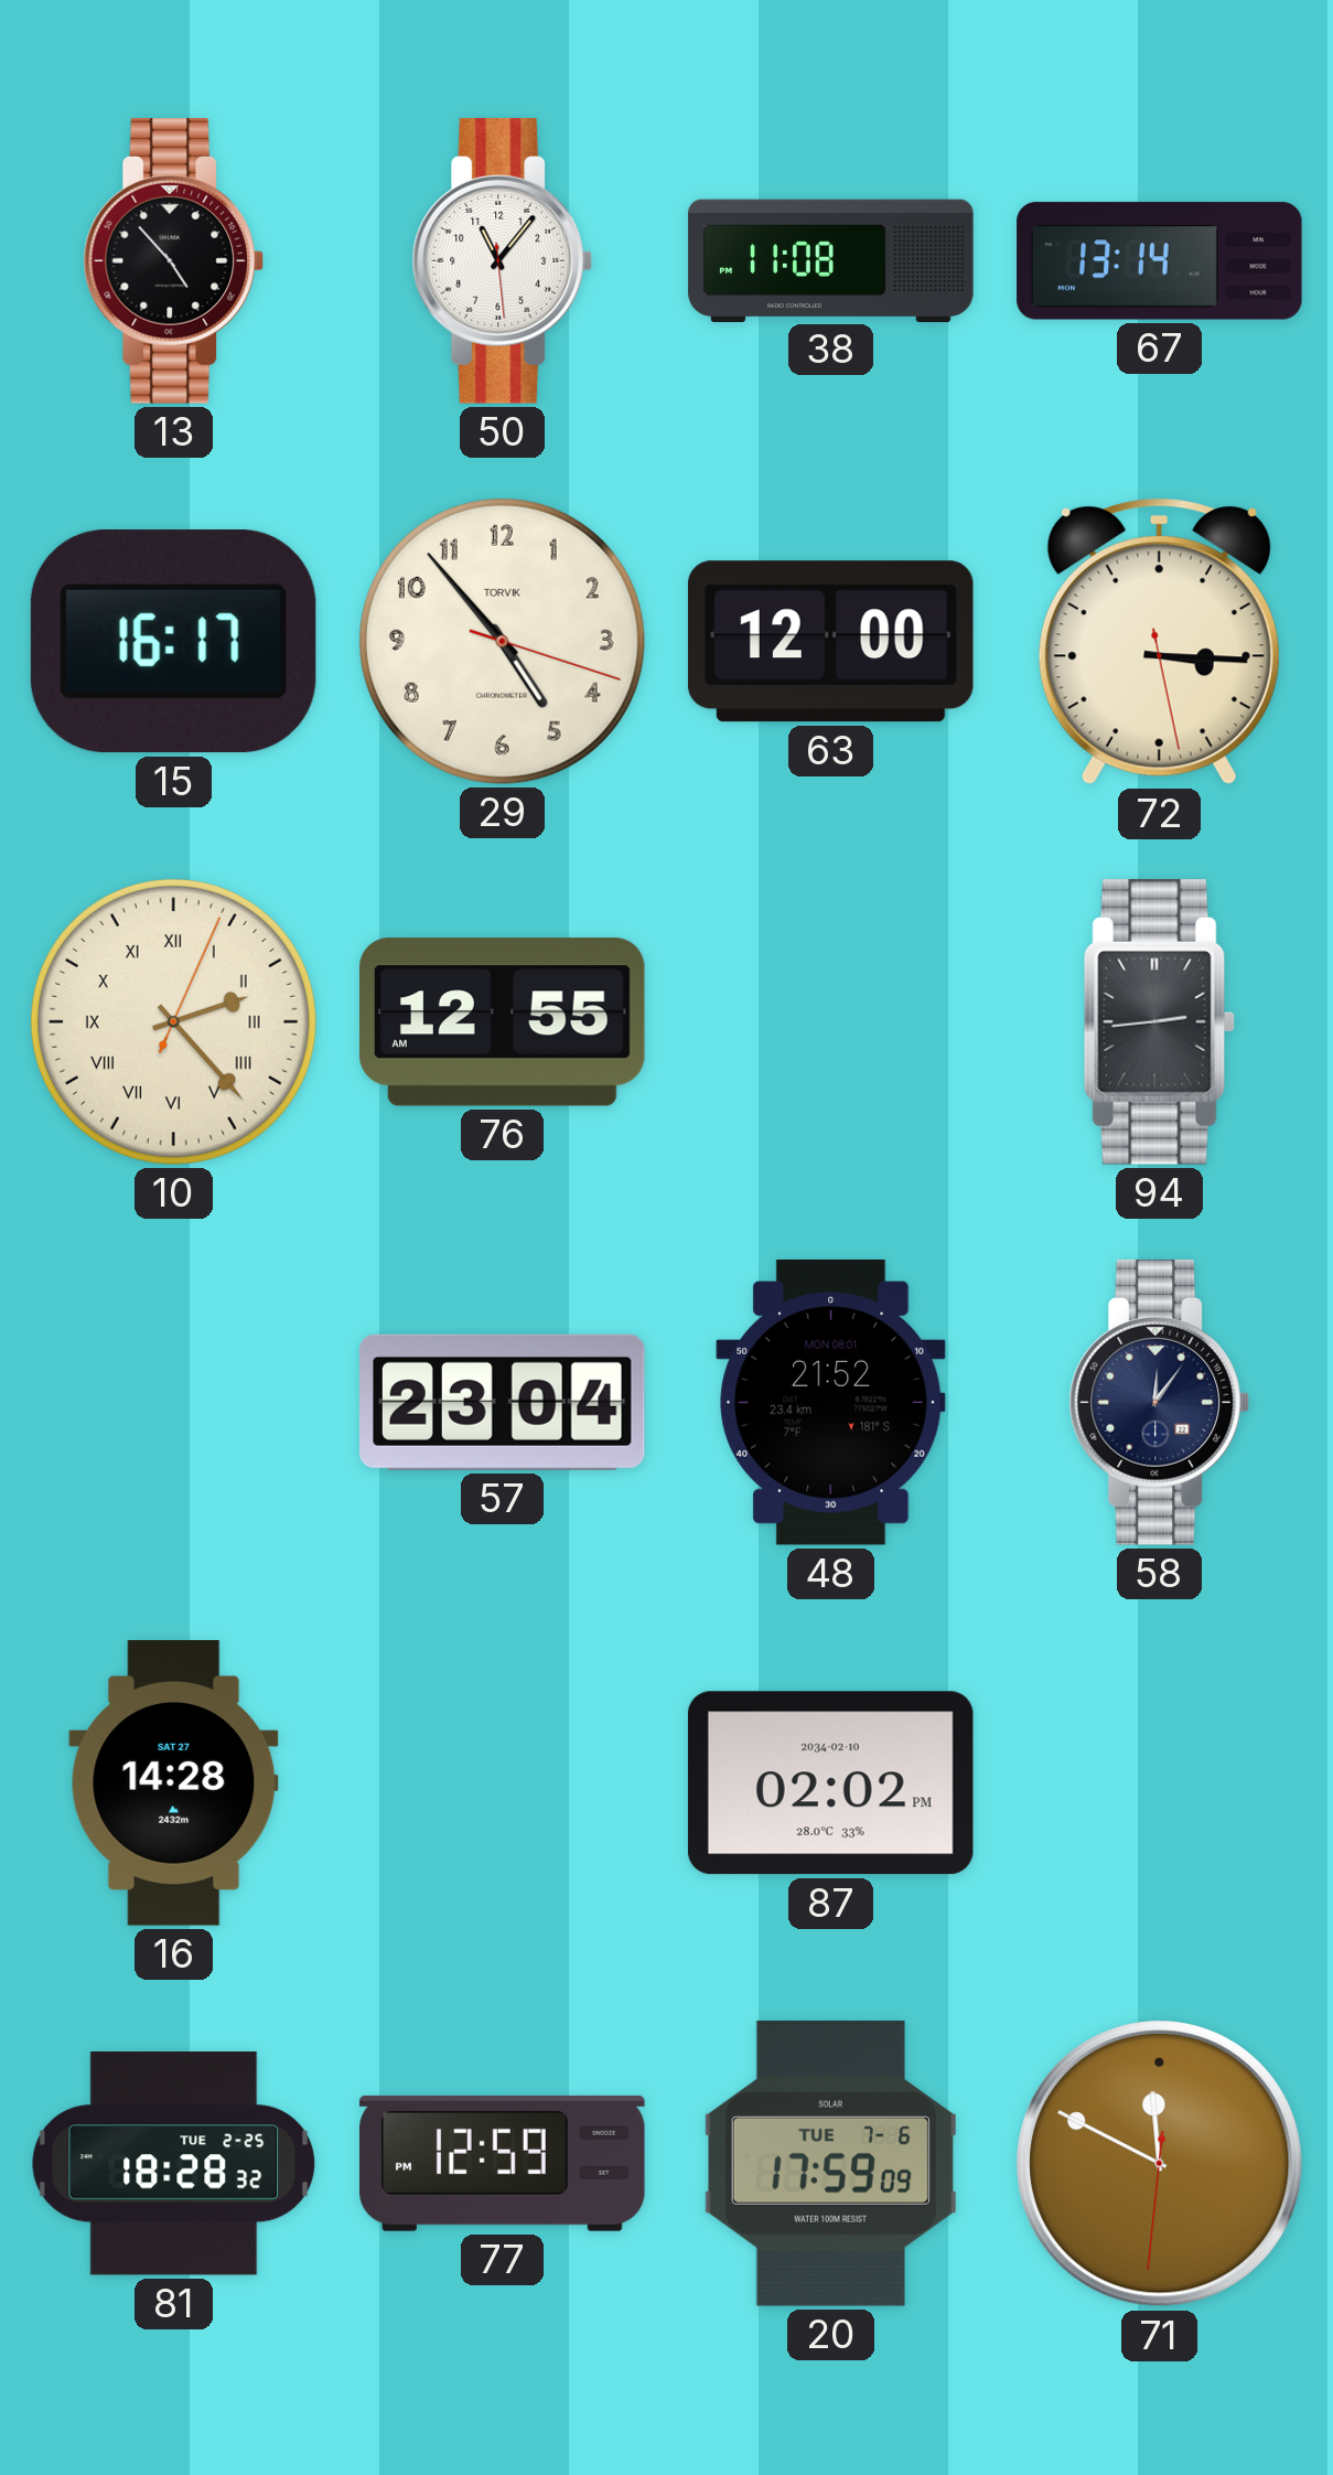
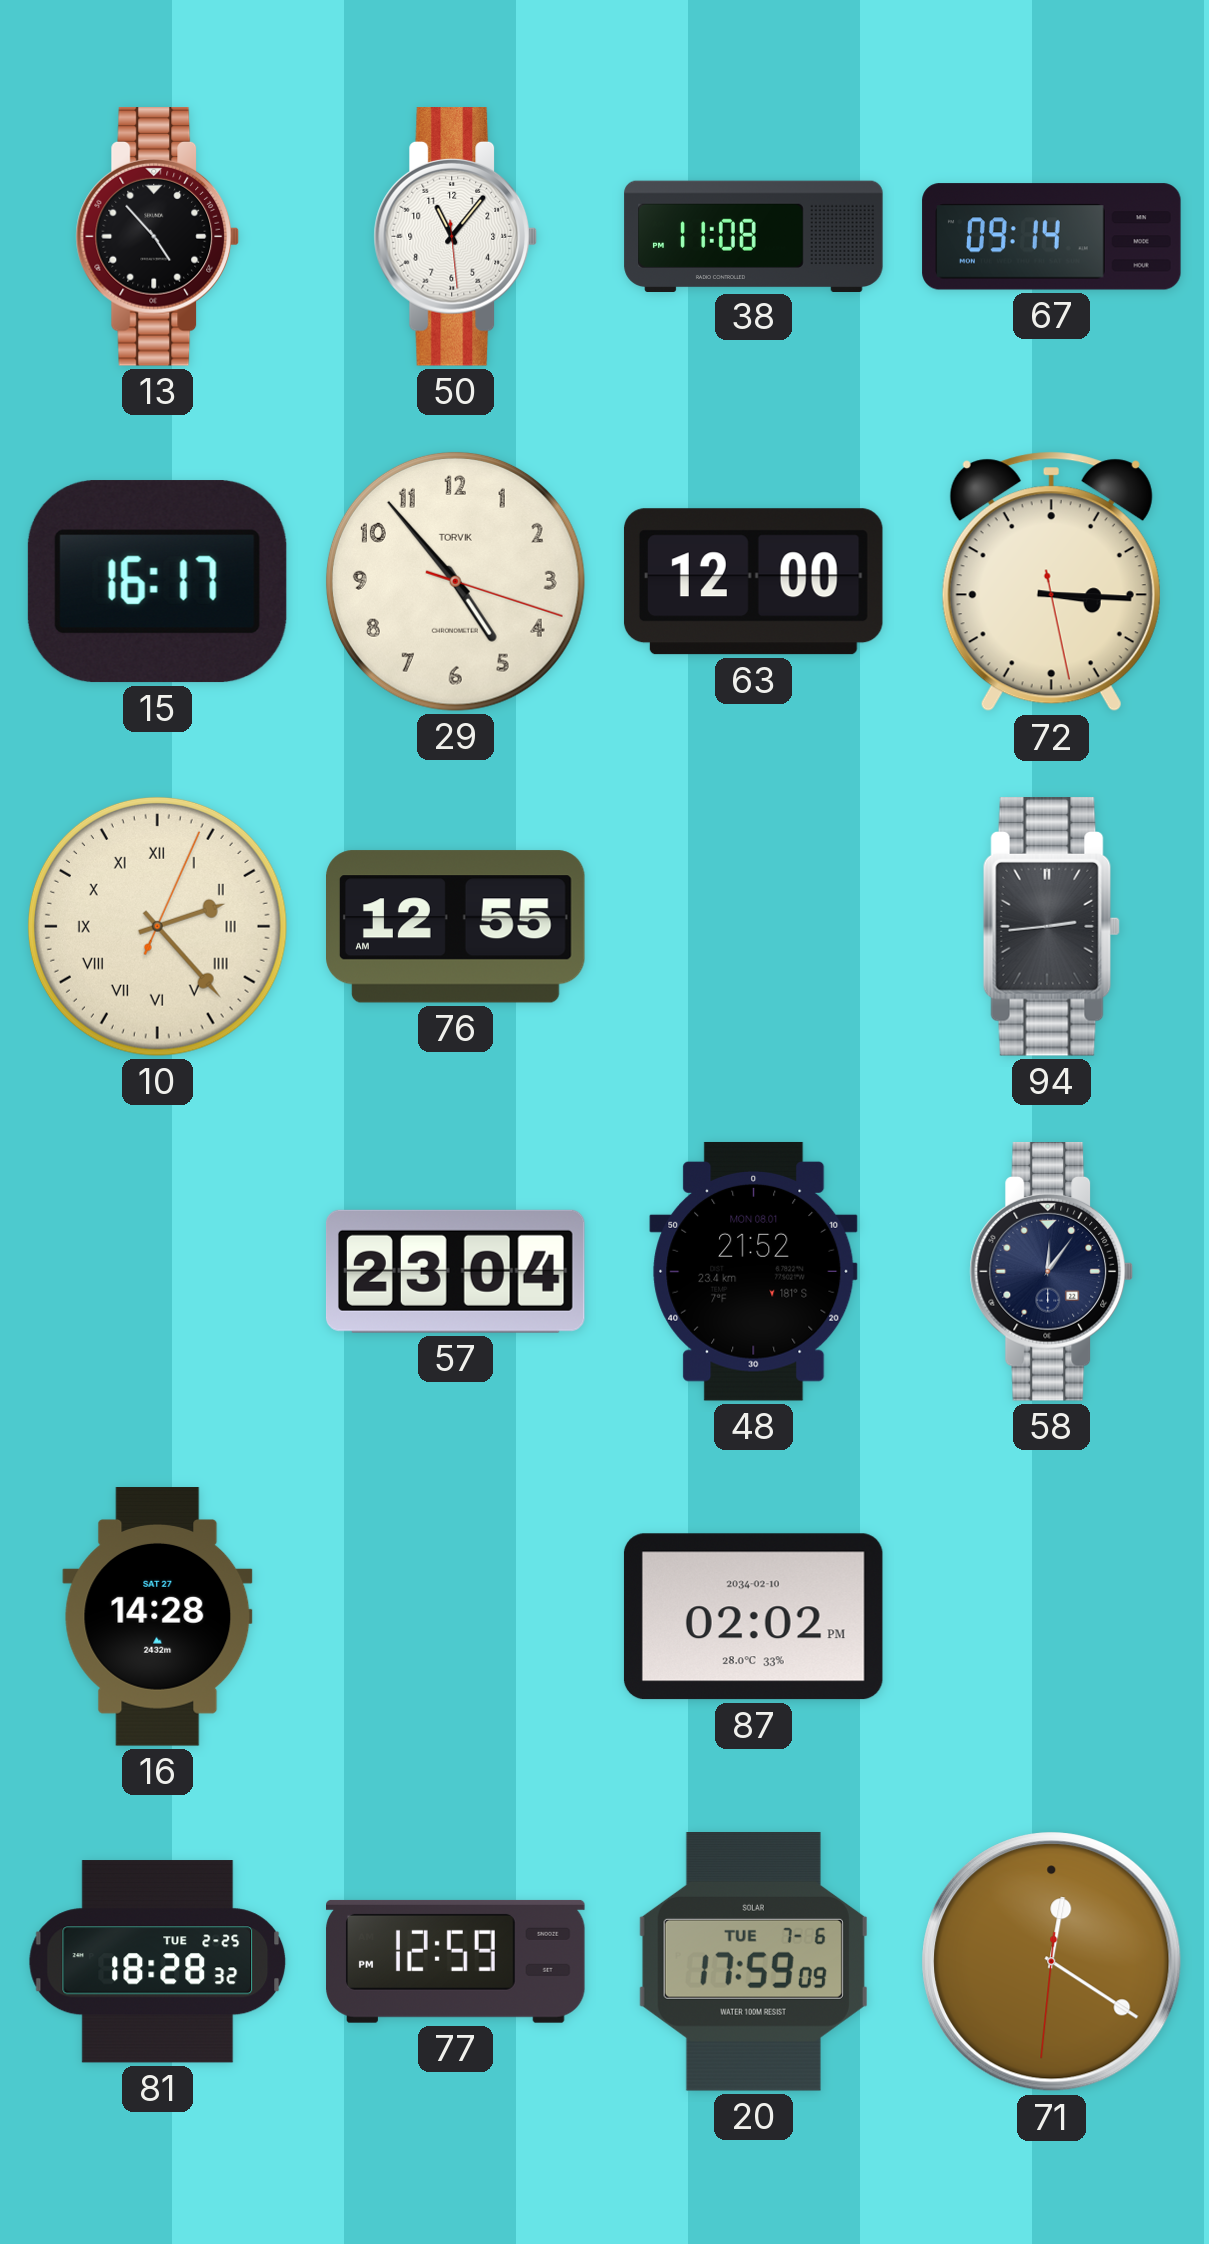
67: 13:14 -> 09:14 (1052, 237)
71: 11:49 -> 12:20 (1052, 1962)
